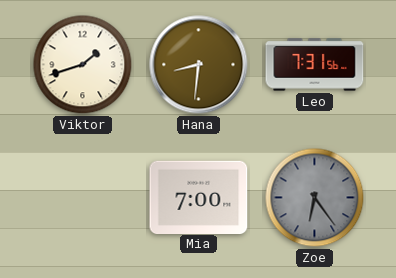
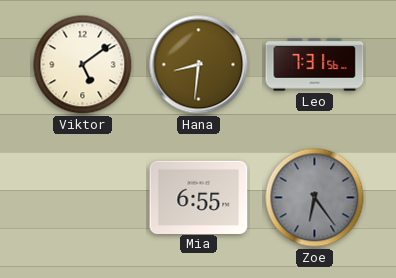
Viktor: 1:42 -> 5:09 (83, 65)
Mia: 7:00 -> 6:55 (199, 197)
